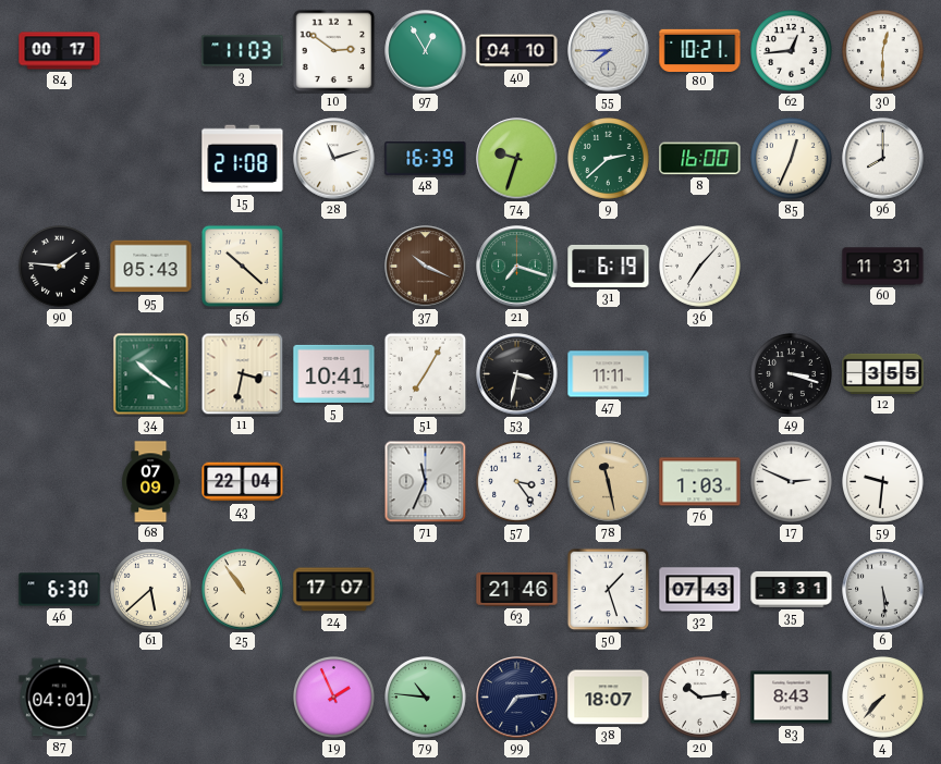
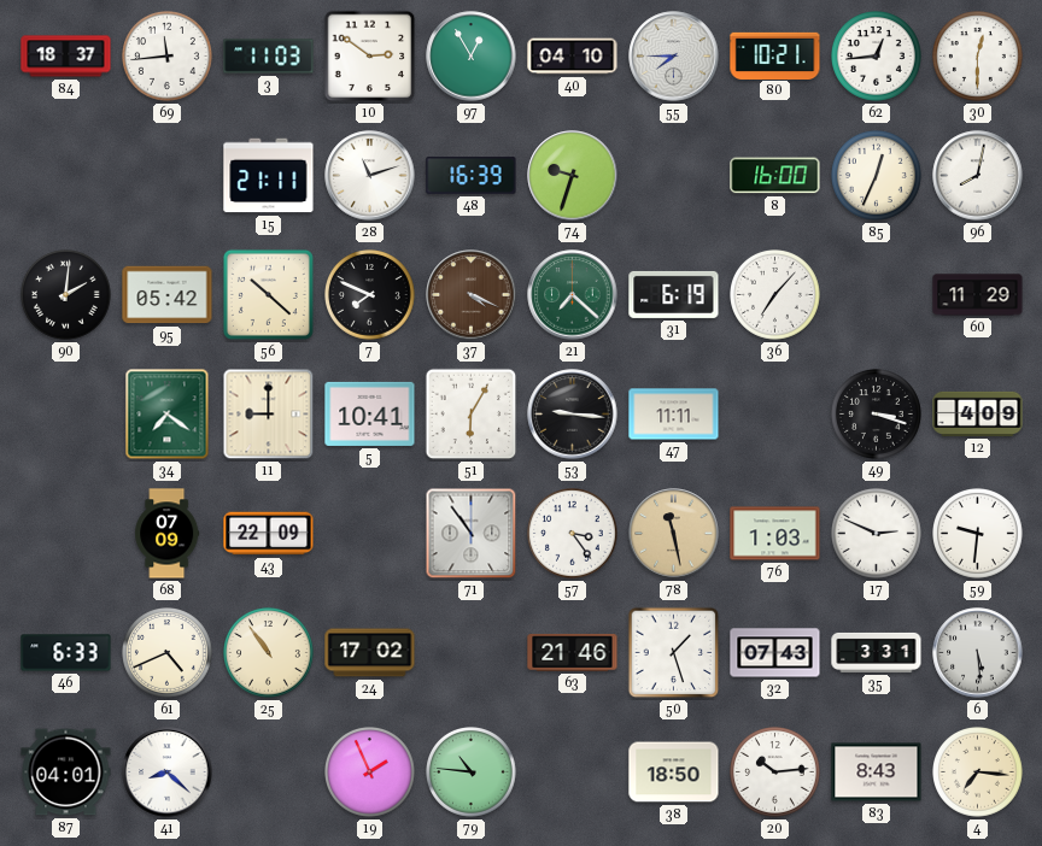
84: 00:17 -> 18:37 (66, 57)
69: none -> 11:44 (168, 57)
15: 21:08 -> 21:11 (269, 176)
9: 2:38 -> none (609, 159)
96: 8:00 -> 8:02 (978, 176)
90: 1:46 -> 2:01 (66, 295)
95: 05:43 -> 05:42 (168, 295)
7: none -> 7:49 (370, 295)
37: 10:19 -> 4:19 (472, 295)
21: 7:18 -> 7:22 (573, 295)
60: 11:31 -> 11:29 (978, 295)
34: 10:21 -> 7:21 (168, 415)
11: 3:32 -> 9:00 (269, 415)
51: 7:05 -> 6:05 (472, 415)
53: 3:32 -> 9:16 (573, 415)
12: 3:55 -> 4:09 (978, 413)
43: 22:04 -> 22:09 (269, 534)
71: 11:34 -> 10:54 (472, 534)
46: 6:30 -> 6:33 (66, 653)
61: 5:38 -> 4:41 (168, 653)
24: 17:07 -> 17:02 (370, 653)
41: none -> 8:22 (168, 772)
99: 7:14 -> none (517, 698)
38: 18:07 -> 18:50 (674, 772)
4: 7:37 -> 7:16 (978, 772)
